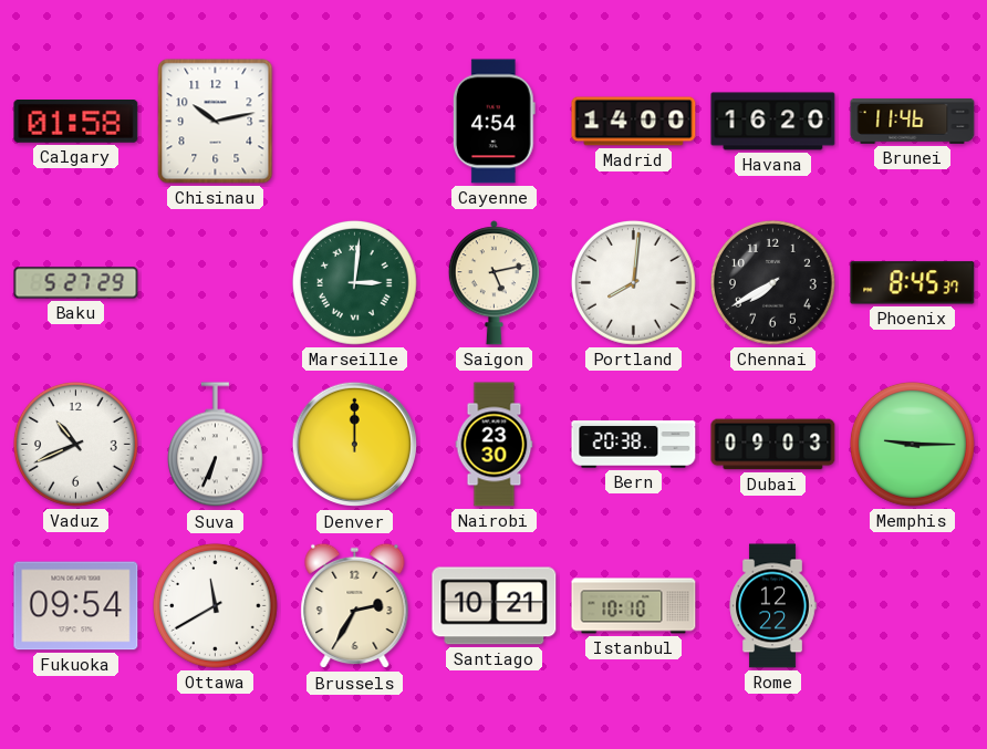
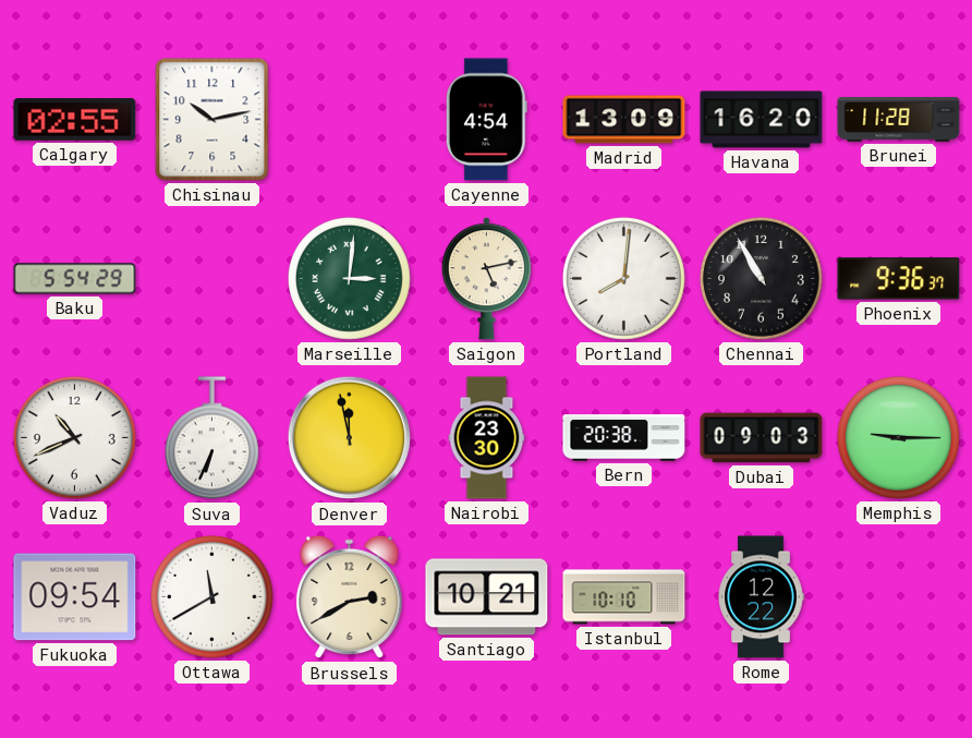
Calgary: 01:58 -> 02:55 (75, 120)
Madrid: 14:00 -> 13:09 (624, 120)
Brunei: 11:46 -> 11:28 (899, 119)
Baku: 5:27 -> 5:54 (75, 279)
Chennai: 7:40 -> 10:55 (762, 279)
Phoenix: 8:45 -> 9:36 (899, 279)
Denver: 12:00 -> 11:58 (350, 438)
Brussels: 2:35 -> 2:40 (350, 597)
